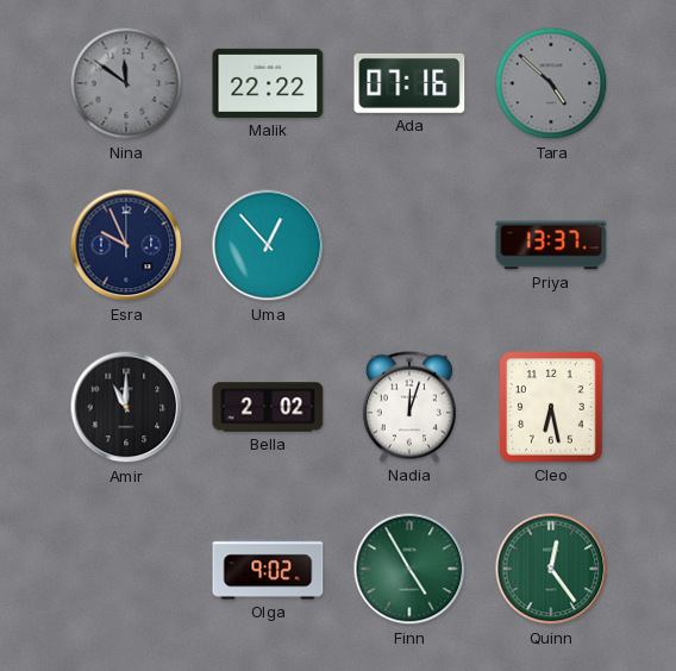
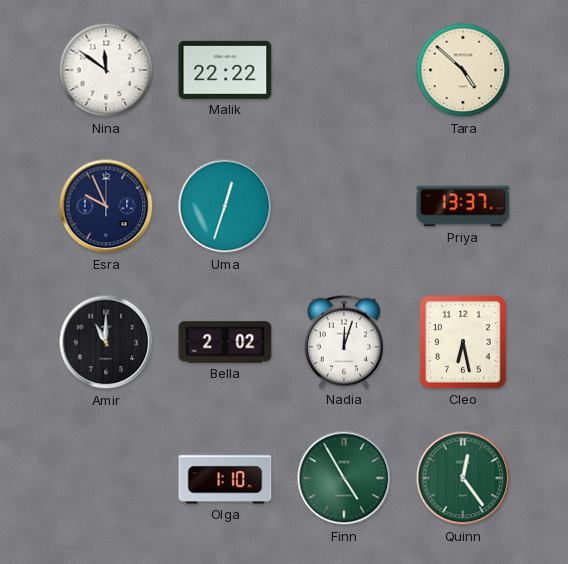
Nina dial: grey -> white (106, 70)
Ada: 07:16 -> none (409, 83)
Tara dial: grey -> cream (463, 70)
Uma: 12:53 -> 12:33 (225, 206)
Olga: 9:02 -> 1:10 (225, 478)
